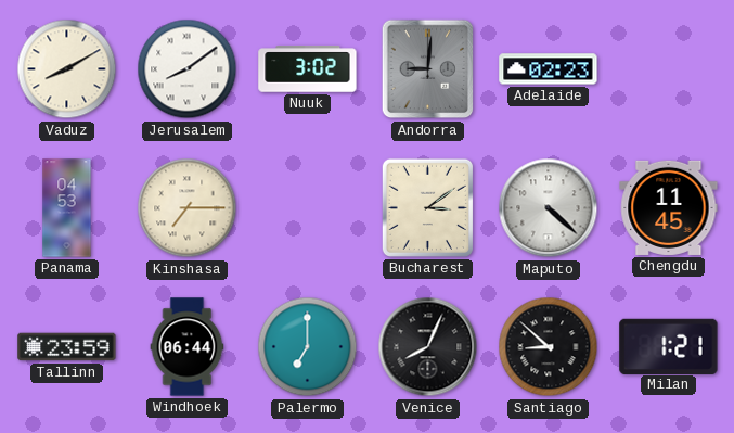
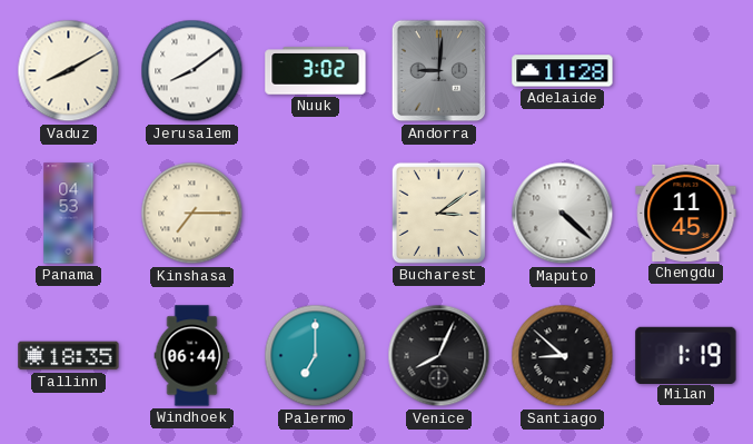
Adelaide: 02:23 -> 11:28 (563, 71)
Tallinn: 23:59 -> 18:35 (69, 356)
Milan: 1:21 -> 1:19 (686, 355)
